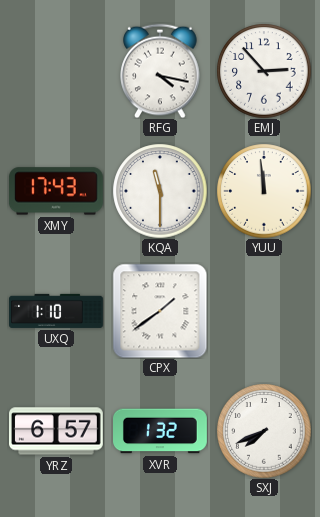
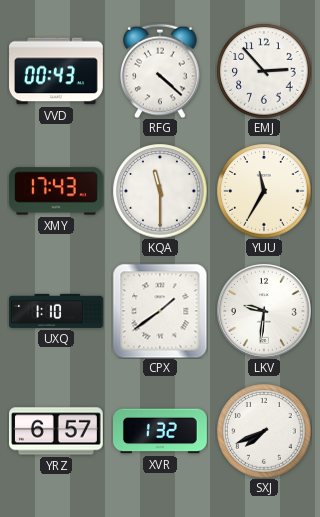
VVD: none -> 00:43 (57, 71)
RFG: 4:17 -> 4:22 (160, 71)
YUU: 11:59 -> 11:35 (264, 191)
LKV: none -> 9:31 (264, 311)
